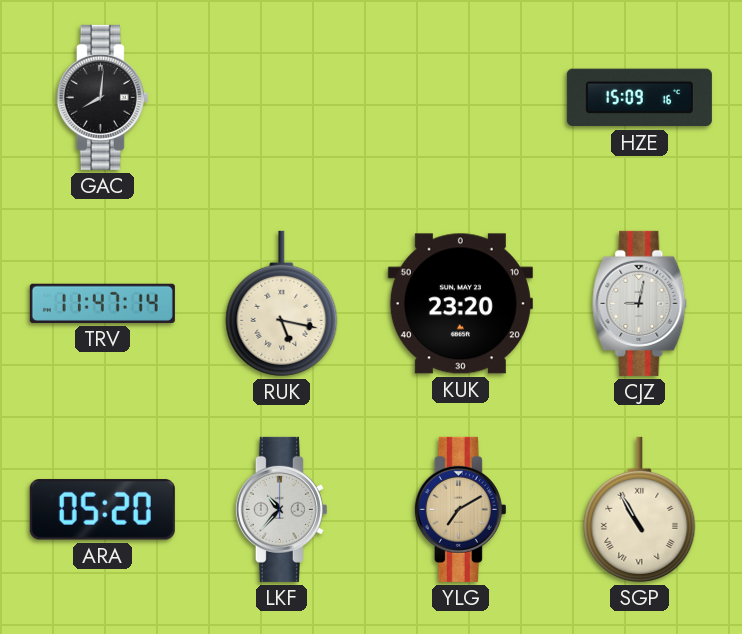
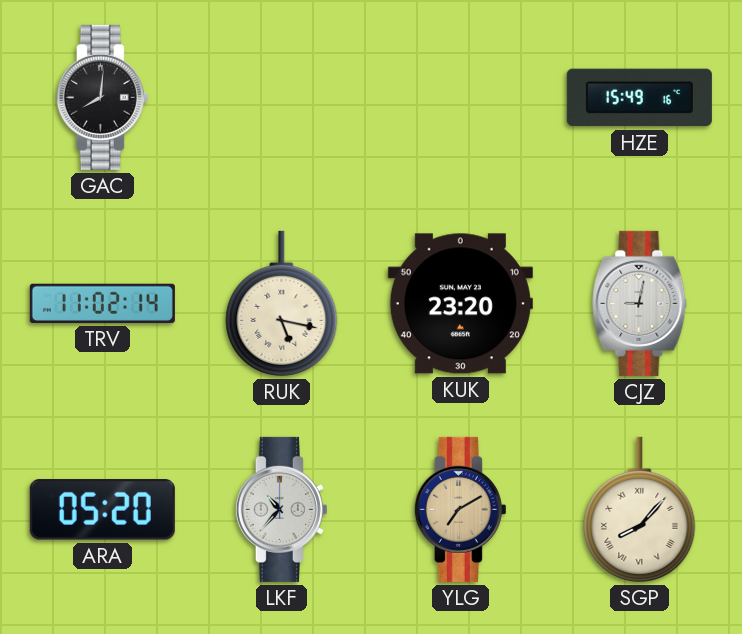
HZE: 15:09 -> 15:49 (639, 98)
TRV: 11:47 -> 11:02 (102, 303)
SGP: 10:55 -> 8:07 (640, 509)
